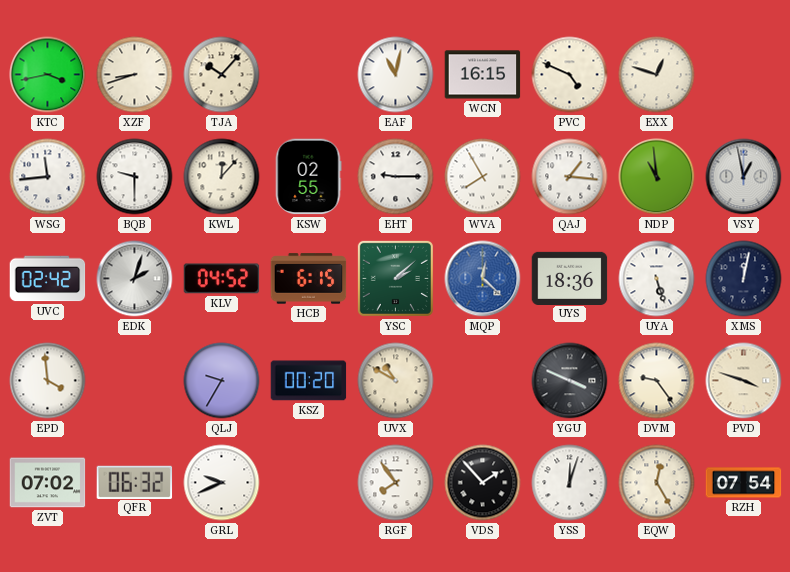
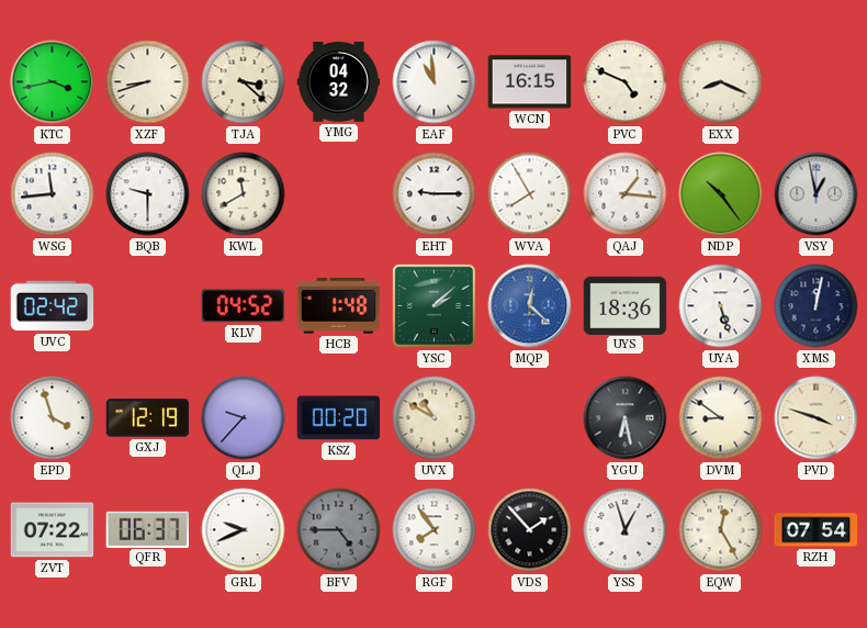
TJA: 10:07 -> 3:22 (244, 82)
YMG: none -> 04:32 (339, 82)
EAF: 11:02 -> 10:59 (435, 82)
EXX: 12:48 -> 8:19 (721, 82)
KWL: 12:07 -> 11:40 (244, 194)
KSW: 02:55 -> none (308, 177)
NDP: 10:59 -> 10:24 (721, 194)
EDK: 2:03 -> none (135, 279)
HCB: 6:15 -> 1:48 (339, 306)
EPD: 3:59 -> 3:57 (53, 418)
GXJ: none -> 12:19 (148, 418)
QLJ: 9:35 -> 9:37 (244, 418)
YGU: 3:49 -> 6:28 (626, 418)
DVM: 9:24 -> 8:51 (721, 418)
ZVT: 07:02 -> 07:22 (53, 530)
QFR: 06:32 -> 06:37 (148, 529)
BFV: none -> 4:45 (339, 530)
YSS: 12:03 -> 12:57 (626, 530)
